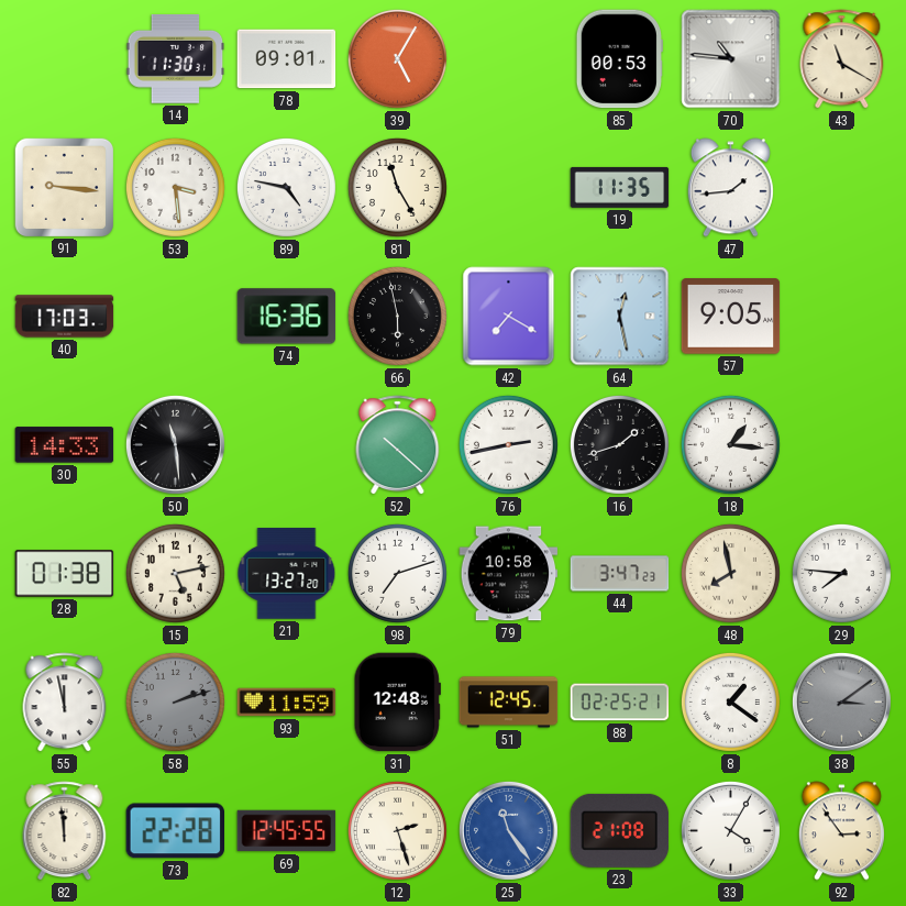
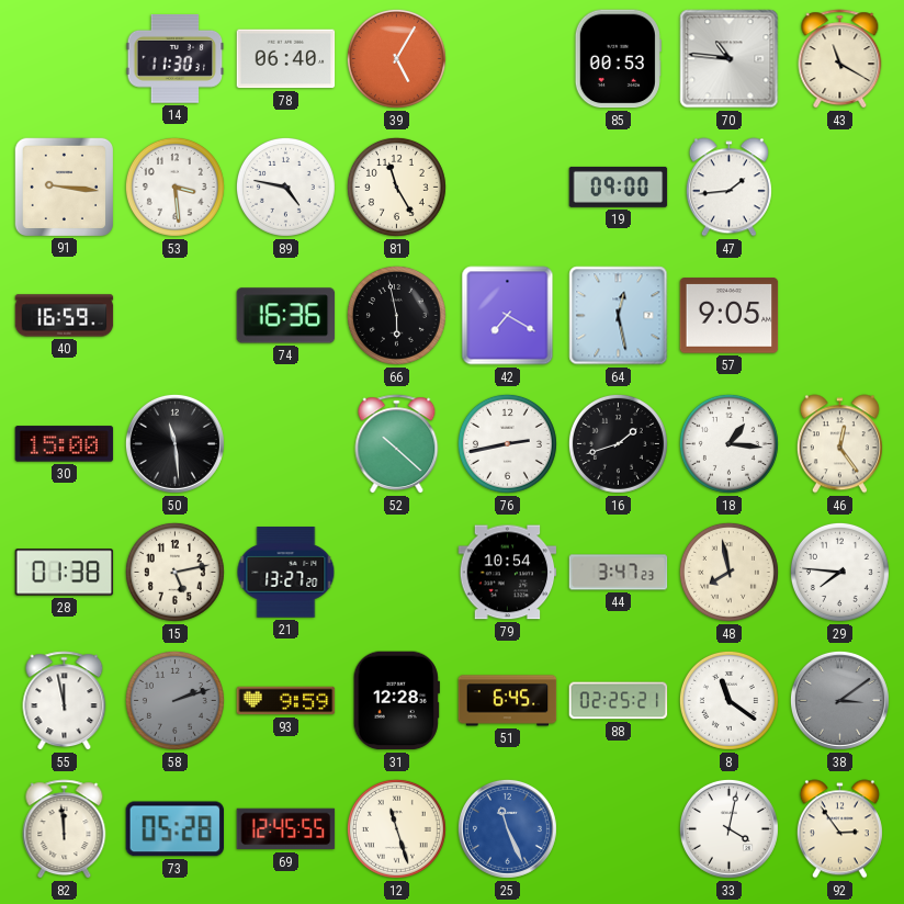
78: 09:01 -> 06:40 (286, 59)
19: 11:35 -> 09:00 (619, 187)
40: 17:03 -> 16:59 (65, 316)
30: 14:33 -> 15:00 (65, 444)
46: none -> 12:24 (839, 444)
98: 7:12 -> none (397, 573)
79: 10:58 -> 10:54 (508, 573)
93: 11:59 -> 9:59 (286, 701)
31: 12:48 -> 12:28 (396, 701)
51: 12:45 -> 6:45 (508, 701)
8: 1:21 -> 11:21 (728, 700)
73: 22:28 -> 05:28 (174, 829)
12: 2:27 -> 11:27 (396, 828)
25: 11:24 -> 11:26 (507, 828)
23: 21:08 -> none (620, 830)
33: 4:05 -> 4:02 (728, 828)
